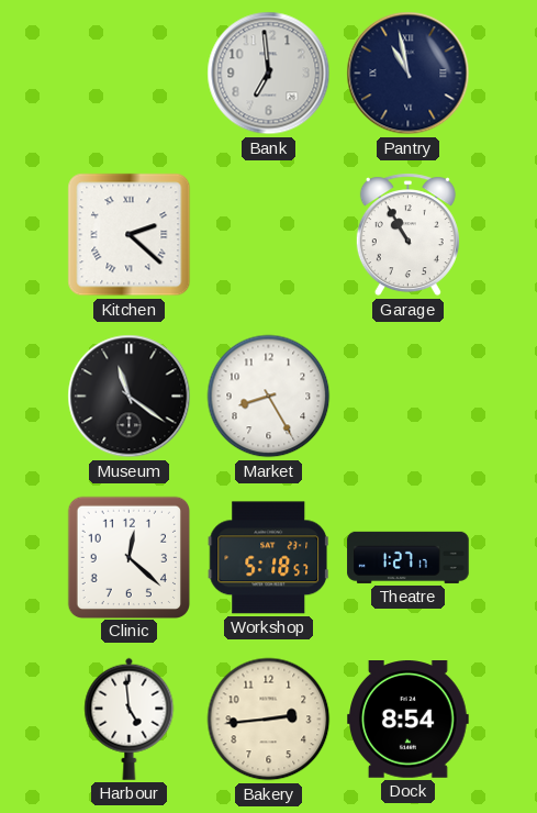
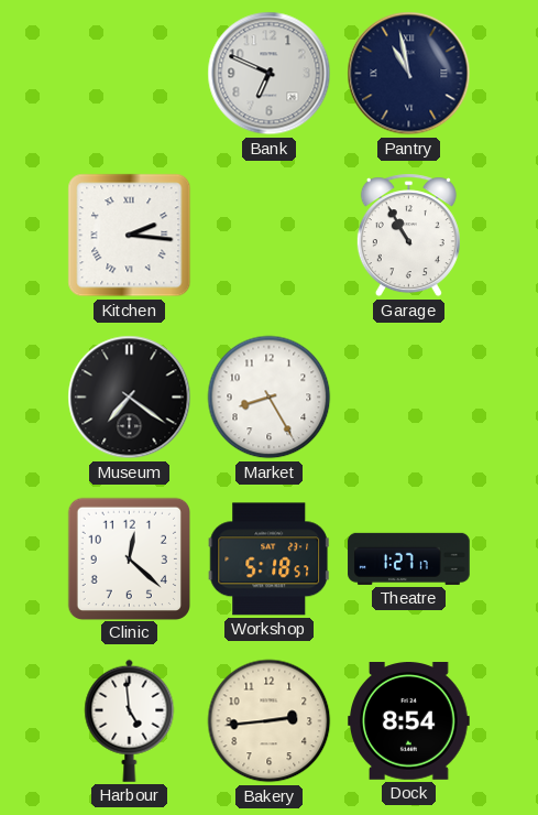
Bank: 6:59 -> 6:49 (270, 74)
Kitchen: 2:22 -> 2:16 (130, 236)
Museum: 11:21 -> 7:21 (130, 398)
